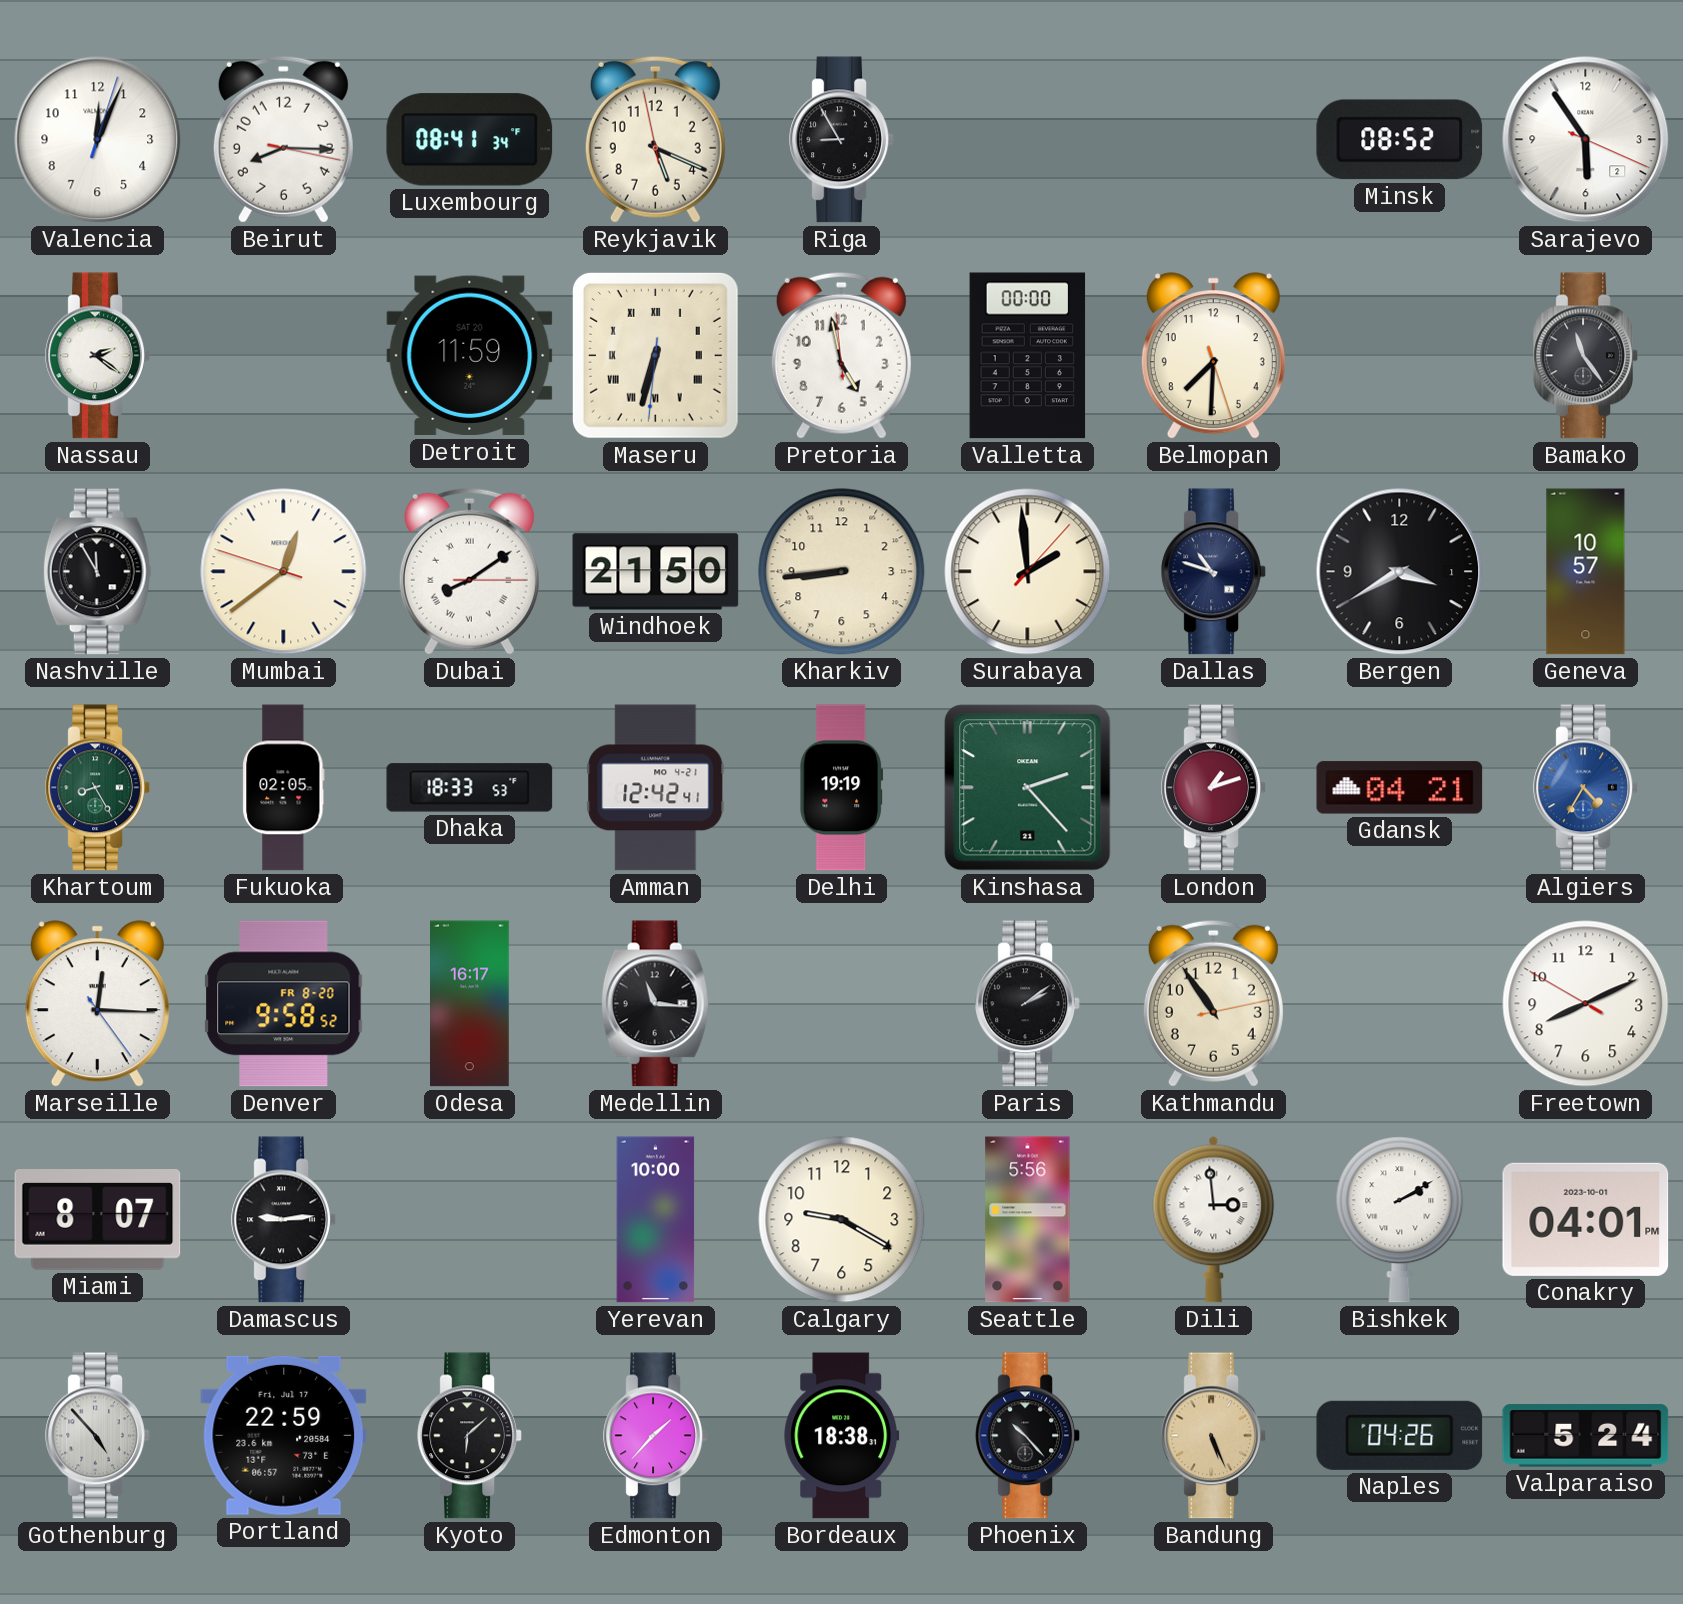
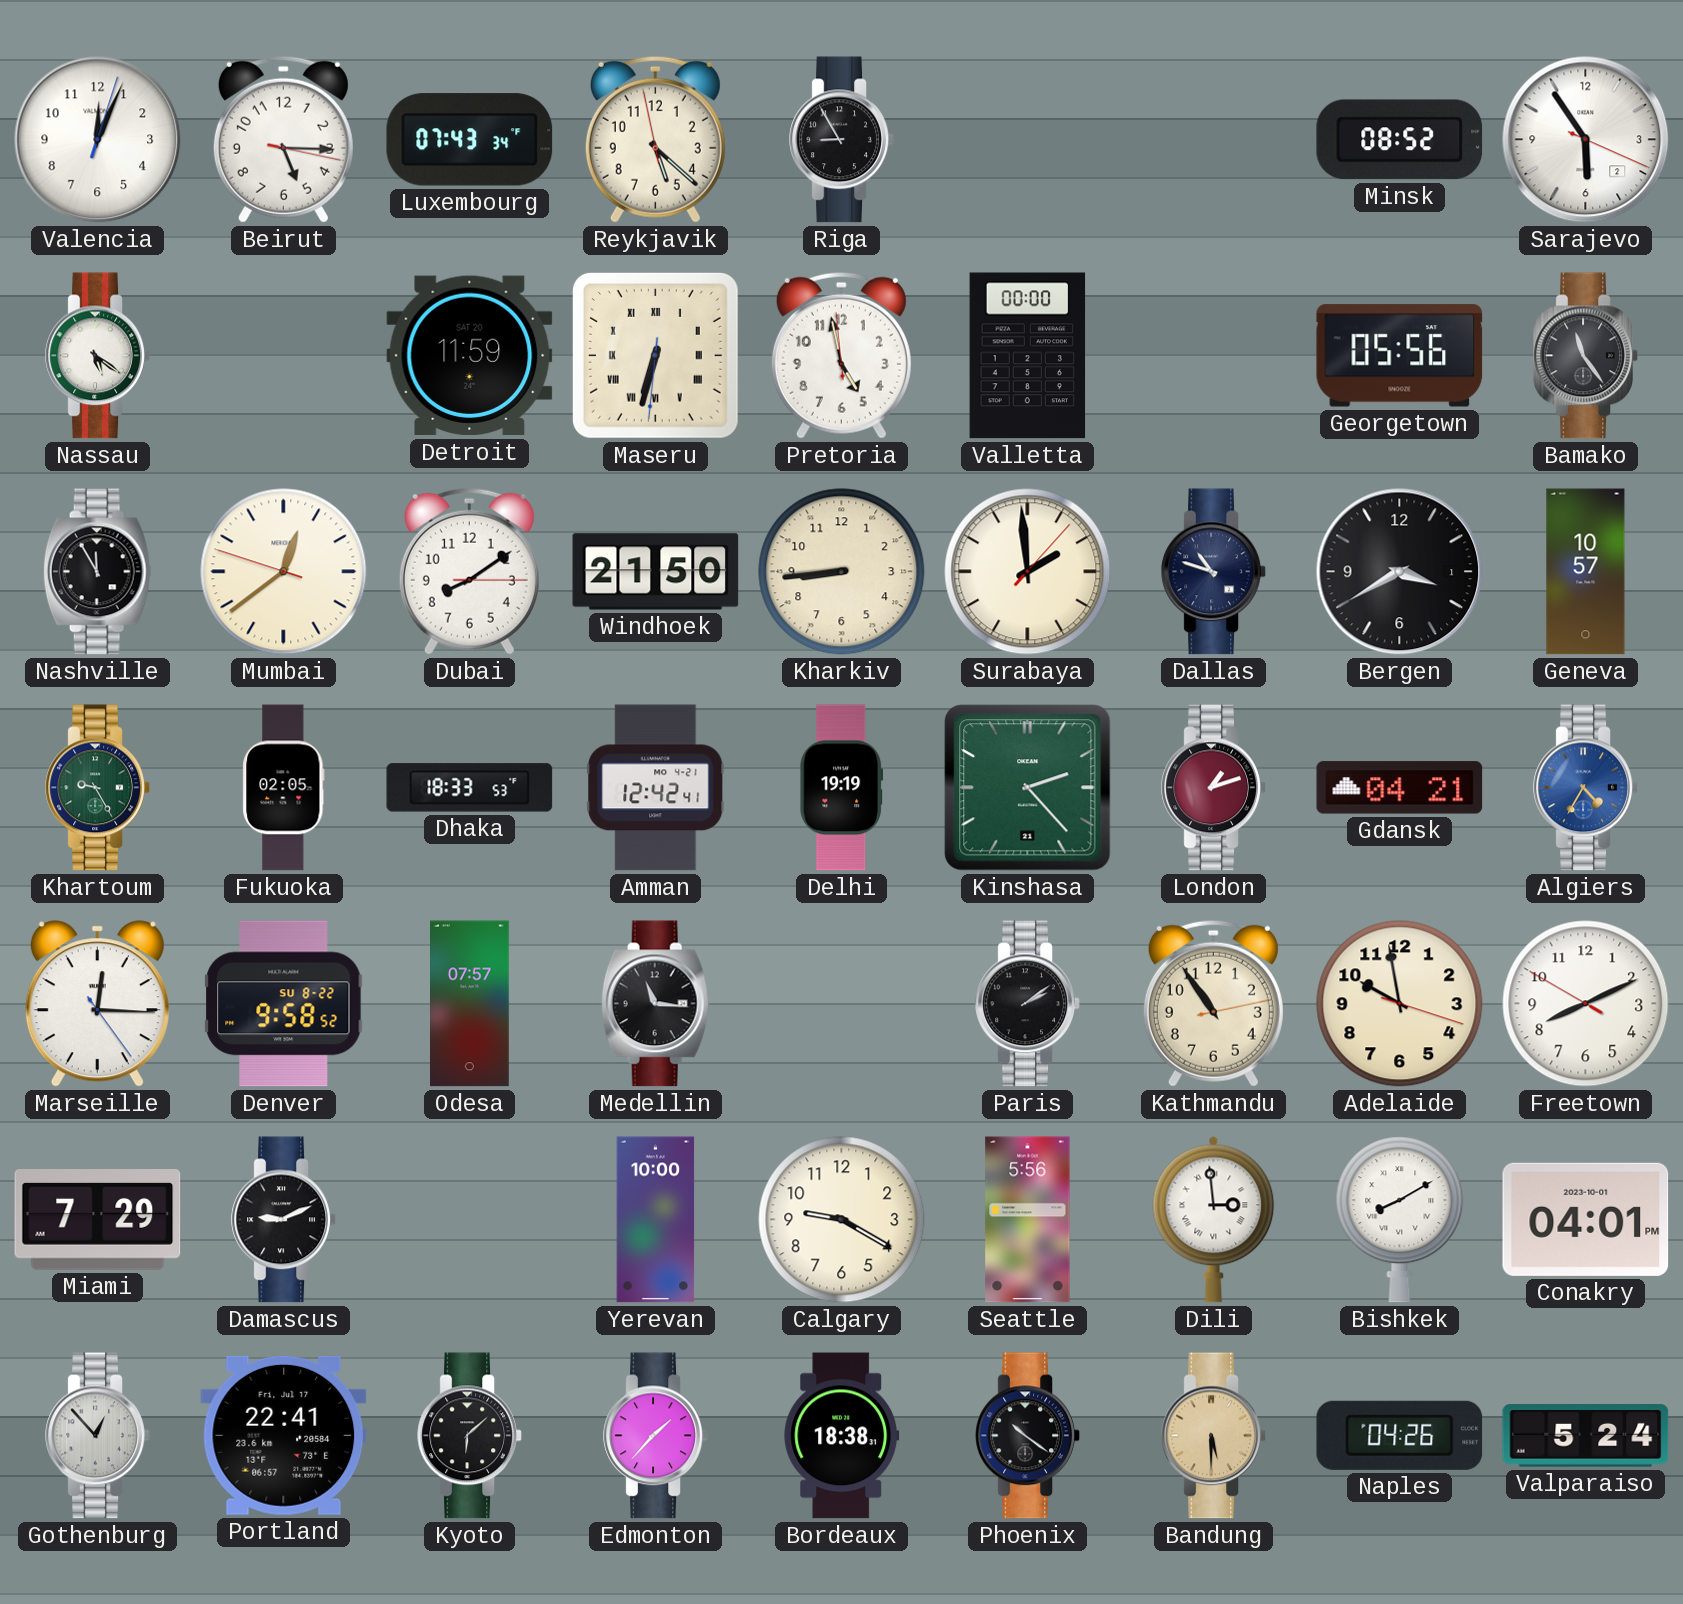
Beirut: 8:15 -> 5:15 (283, 139)
Luxembourg: 08:41 -> 07:43 (470, 140)
Reykjavik: 5:18 -> 5:21 (655, 139)
Nassau: 2:21 -> 5:21 (98, 356)
Belmopan: 7:30 -> none (1213, 356)
Georgetown: none -> 05:56 (1400, 356)
Dubai numerals: Roman -> Arabic (469, 571)
Khartoum: 8:25 -> 9:25 (98, 788)
Denver date: FR 8-20 -> SU 8-22 (284, 1004)
Odesa: 16:17 -> 07:57 (470, 1004)
Adelaide: none -> 9:58 (1400, 1004)
Miami: 8:07 -> 7:29 (98, 1220)
Damascus: 9:14 -> 9:11 (284, 1220)
Bishkek: 2:10 -> 8:10 (1400, 1220)
Gothenburg: 4:53 -> 12:53 (98, 1436)
Portland: 22:59 -> 22:41 (284, 1435)
Phoenix: 10:23 -> 10:21 (1028, 1436)
Bandung: 5:26 -> 5:30 (1214, 1436)
